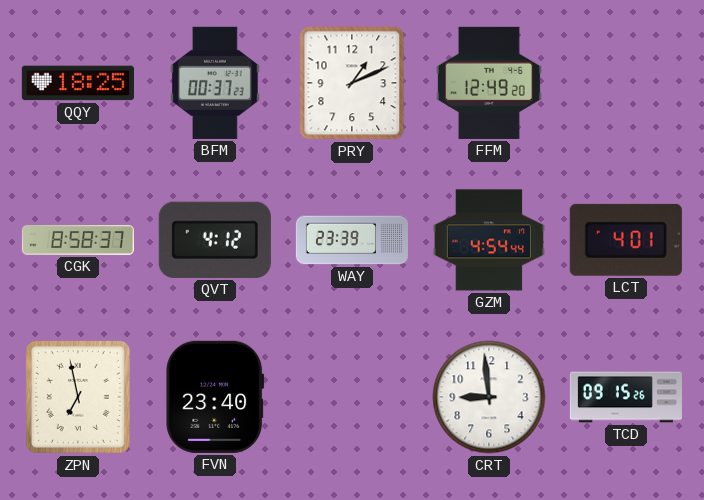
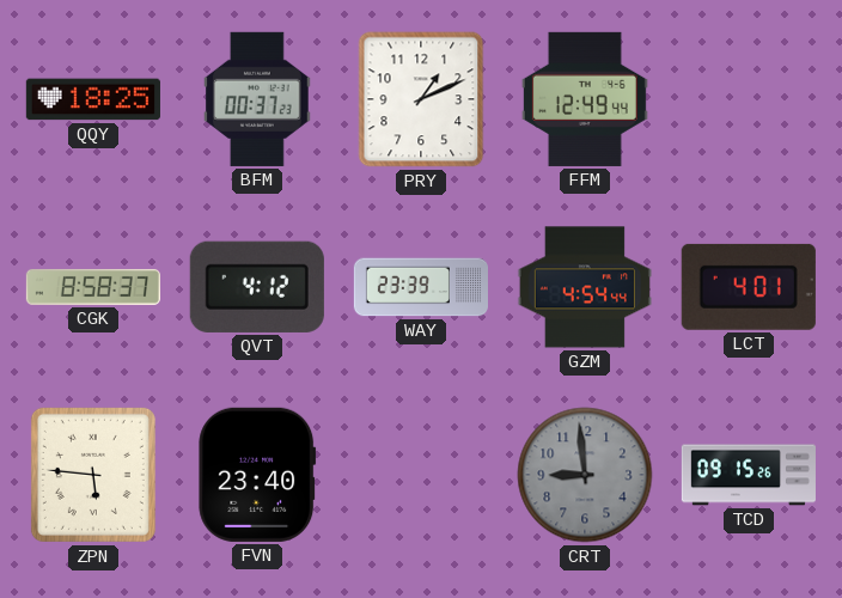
FFM: 12:49:20 -> 12:49:44 (585, 99)
ZPN: 6:58 -> 5:46 (93, 475)
CRT dial: white -> grey (585, 475)
